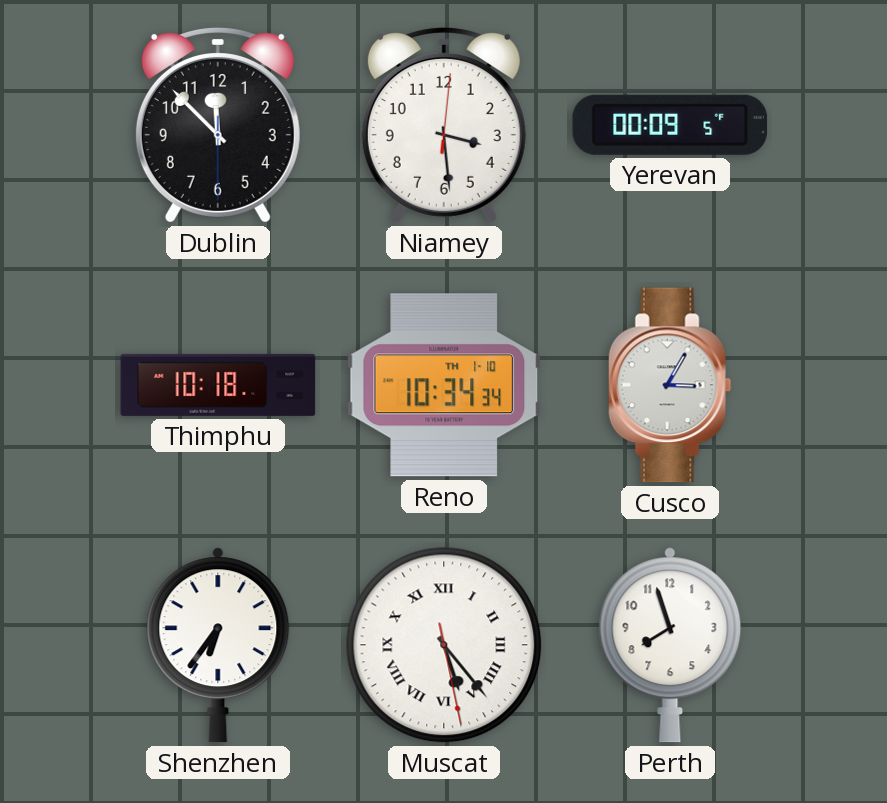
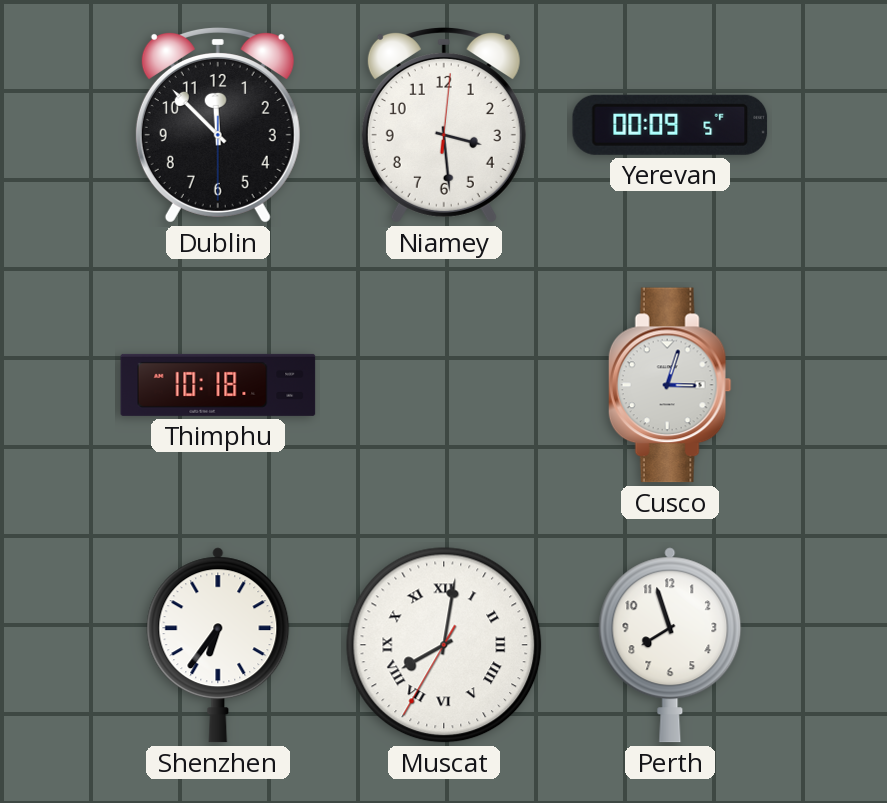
Reno: 10:34 -> none (444, 385)
Cusco: 3:05 -> 3:03 (670, 385)
Muscat: 5:23 -> 8:01 (444, 645)
